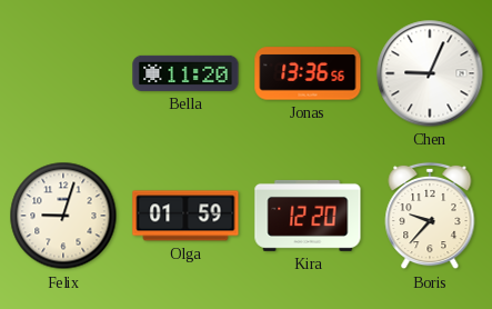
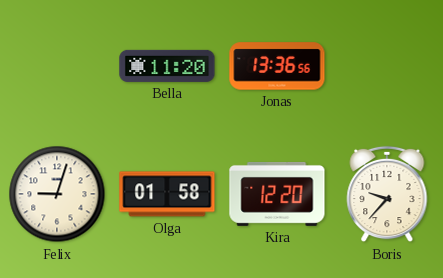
Chen: 9:04 -> none (430, 73)
Olga: 01:59 -> 01:58 (167, 194)
